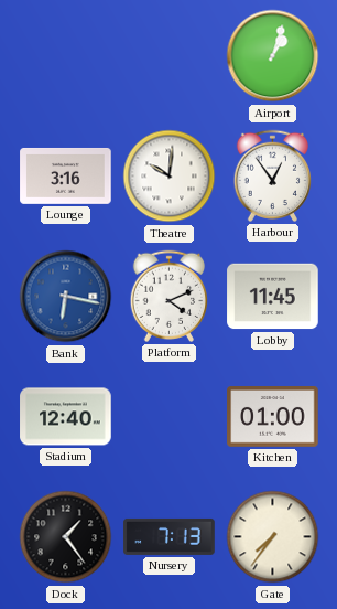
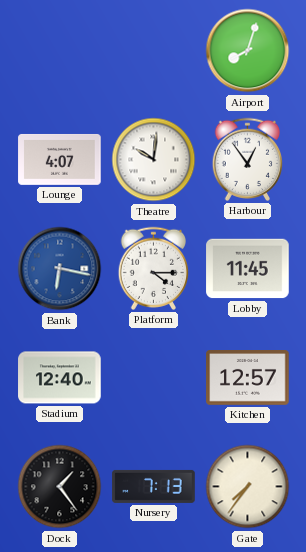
Airport: 1:03 -> 8:03 (248, 51)
Lounge: 3:16 -> 4:07 (60, 159)
Platform: 4:11 -> 4:15 (153, 268)
Kitchen: 01:00 -> 12:57 (248, 378)
